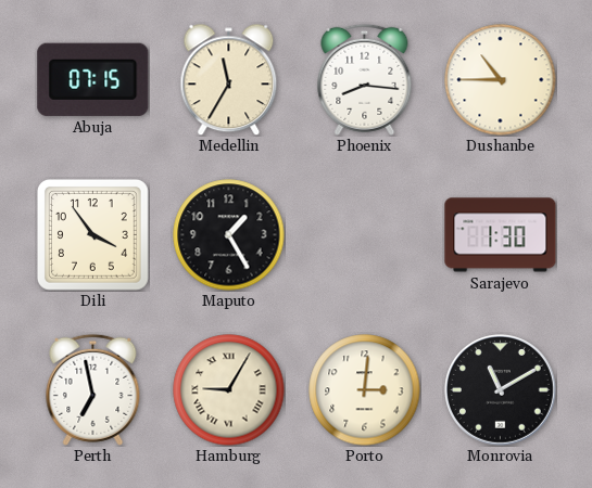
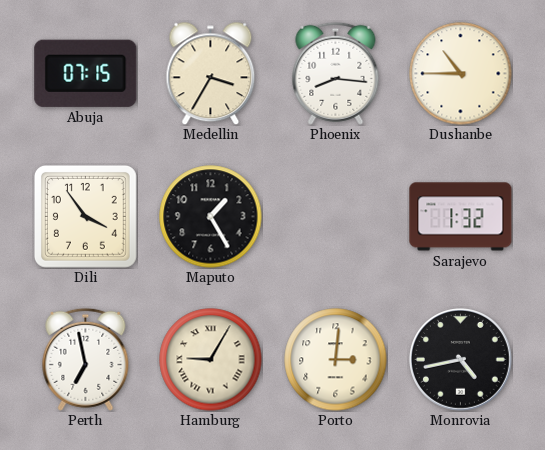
Medellin: 11:35 -> 3:35 (211, 73)
Sarajevo: 1:30 -> 1:32 (461, 217)
Monrovia: 11:10 -> 4:43 (461, 360)
